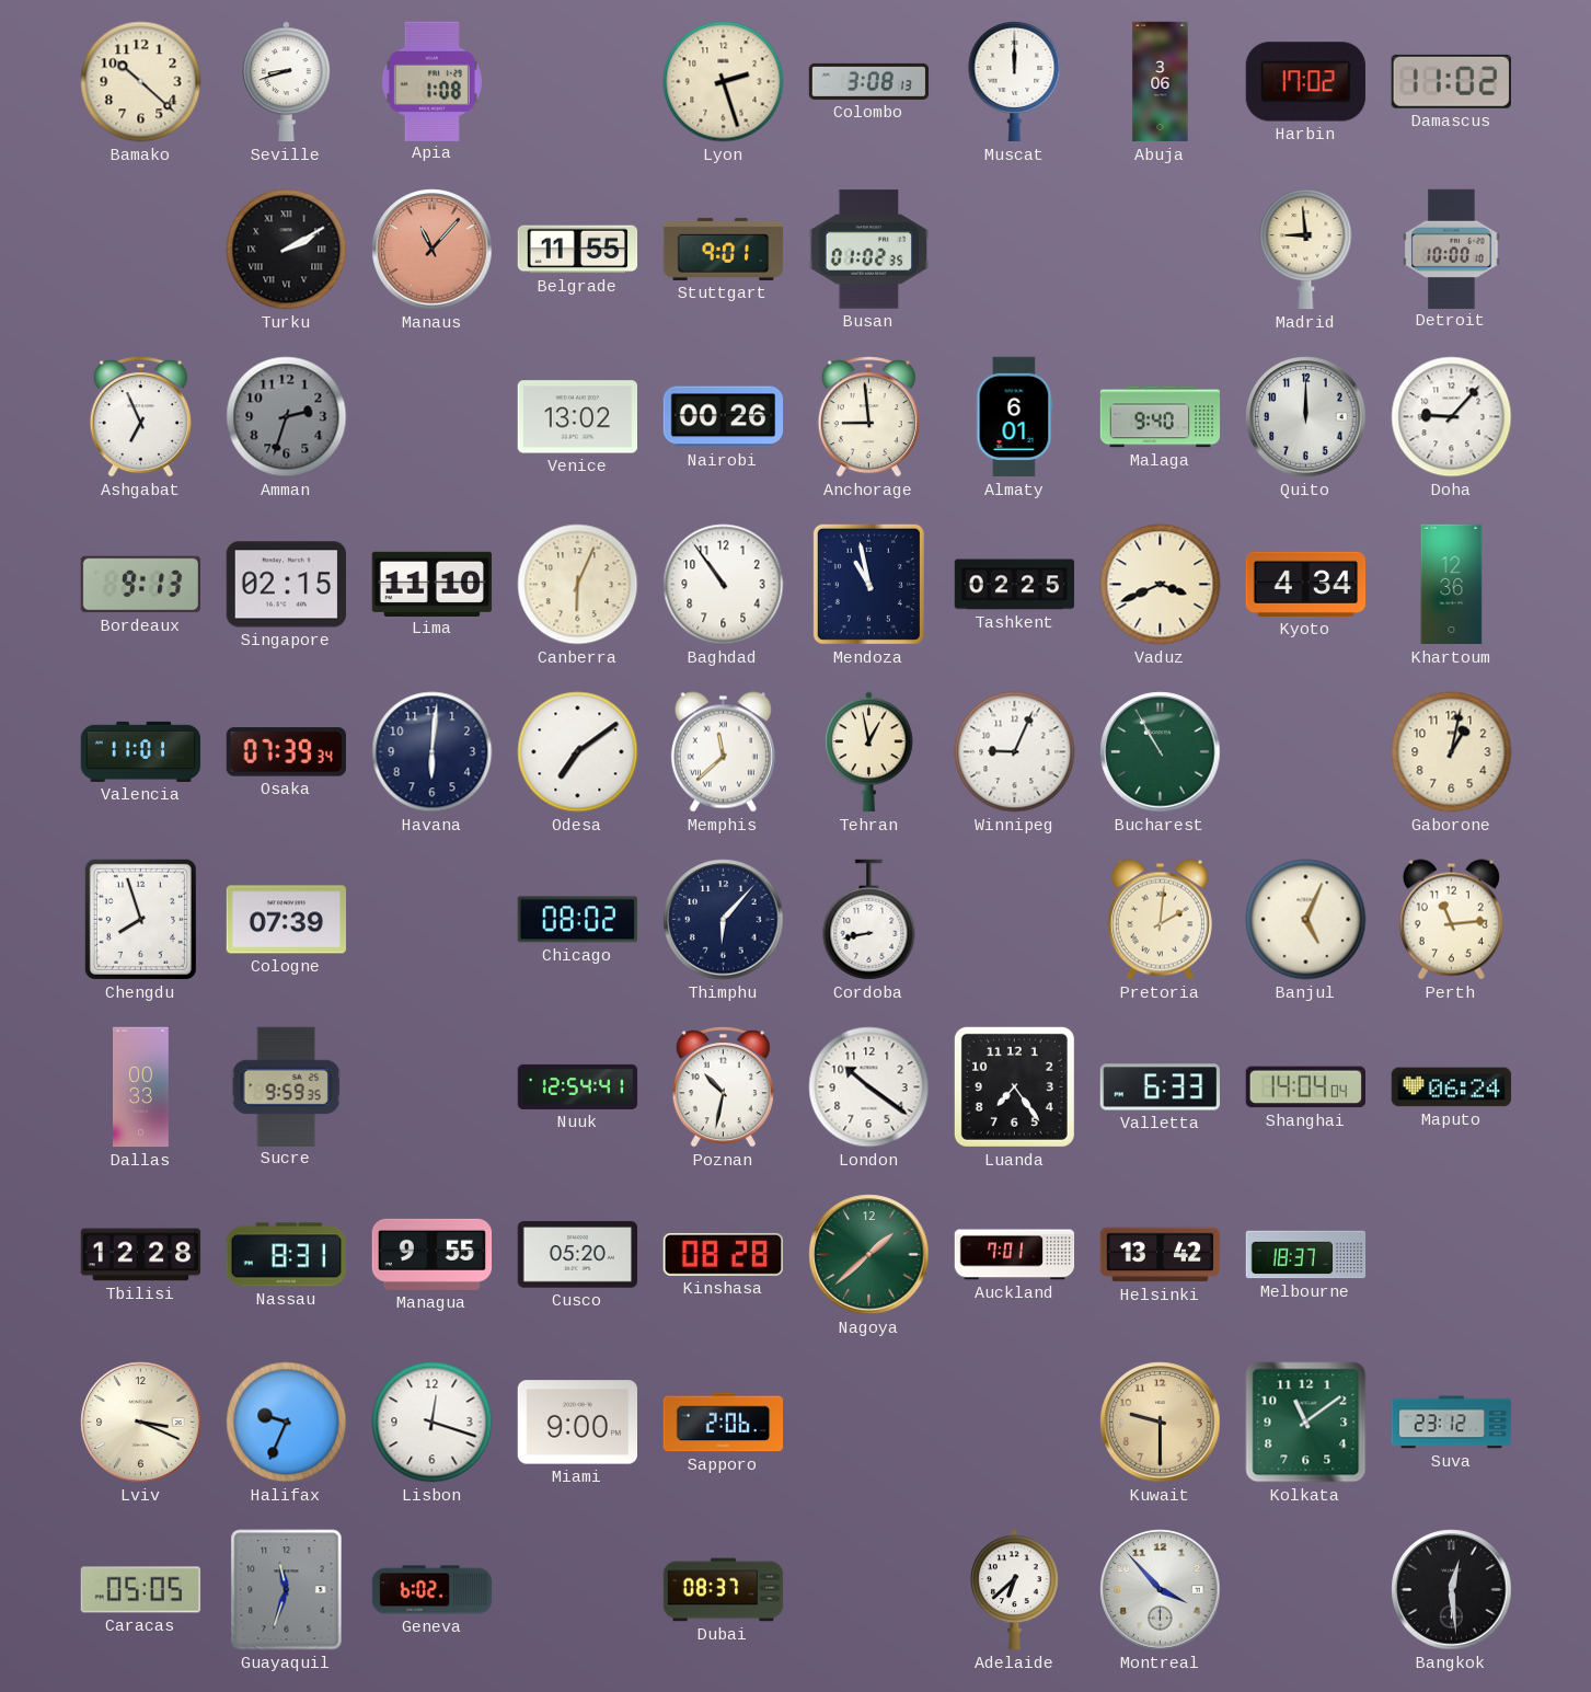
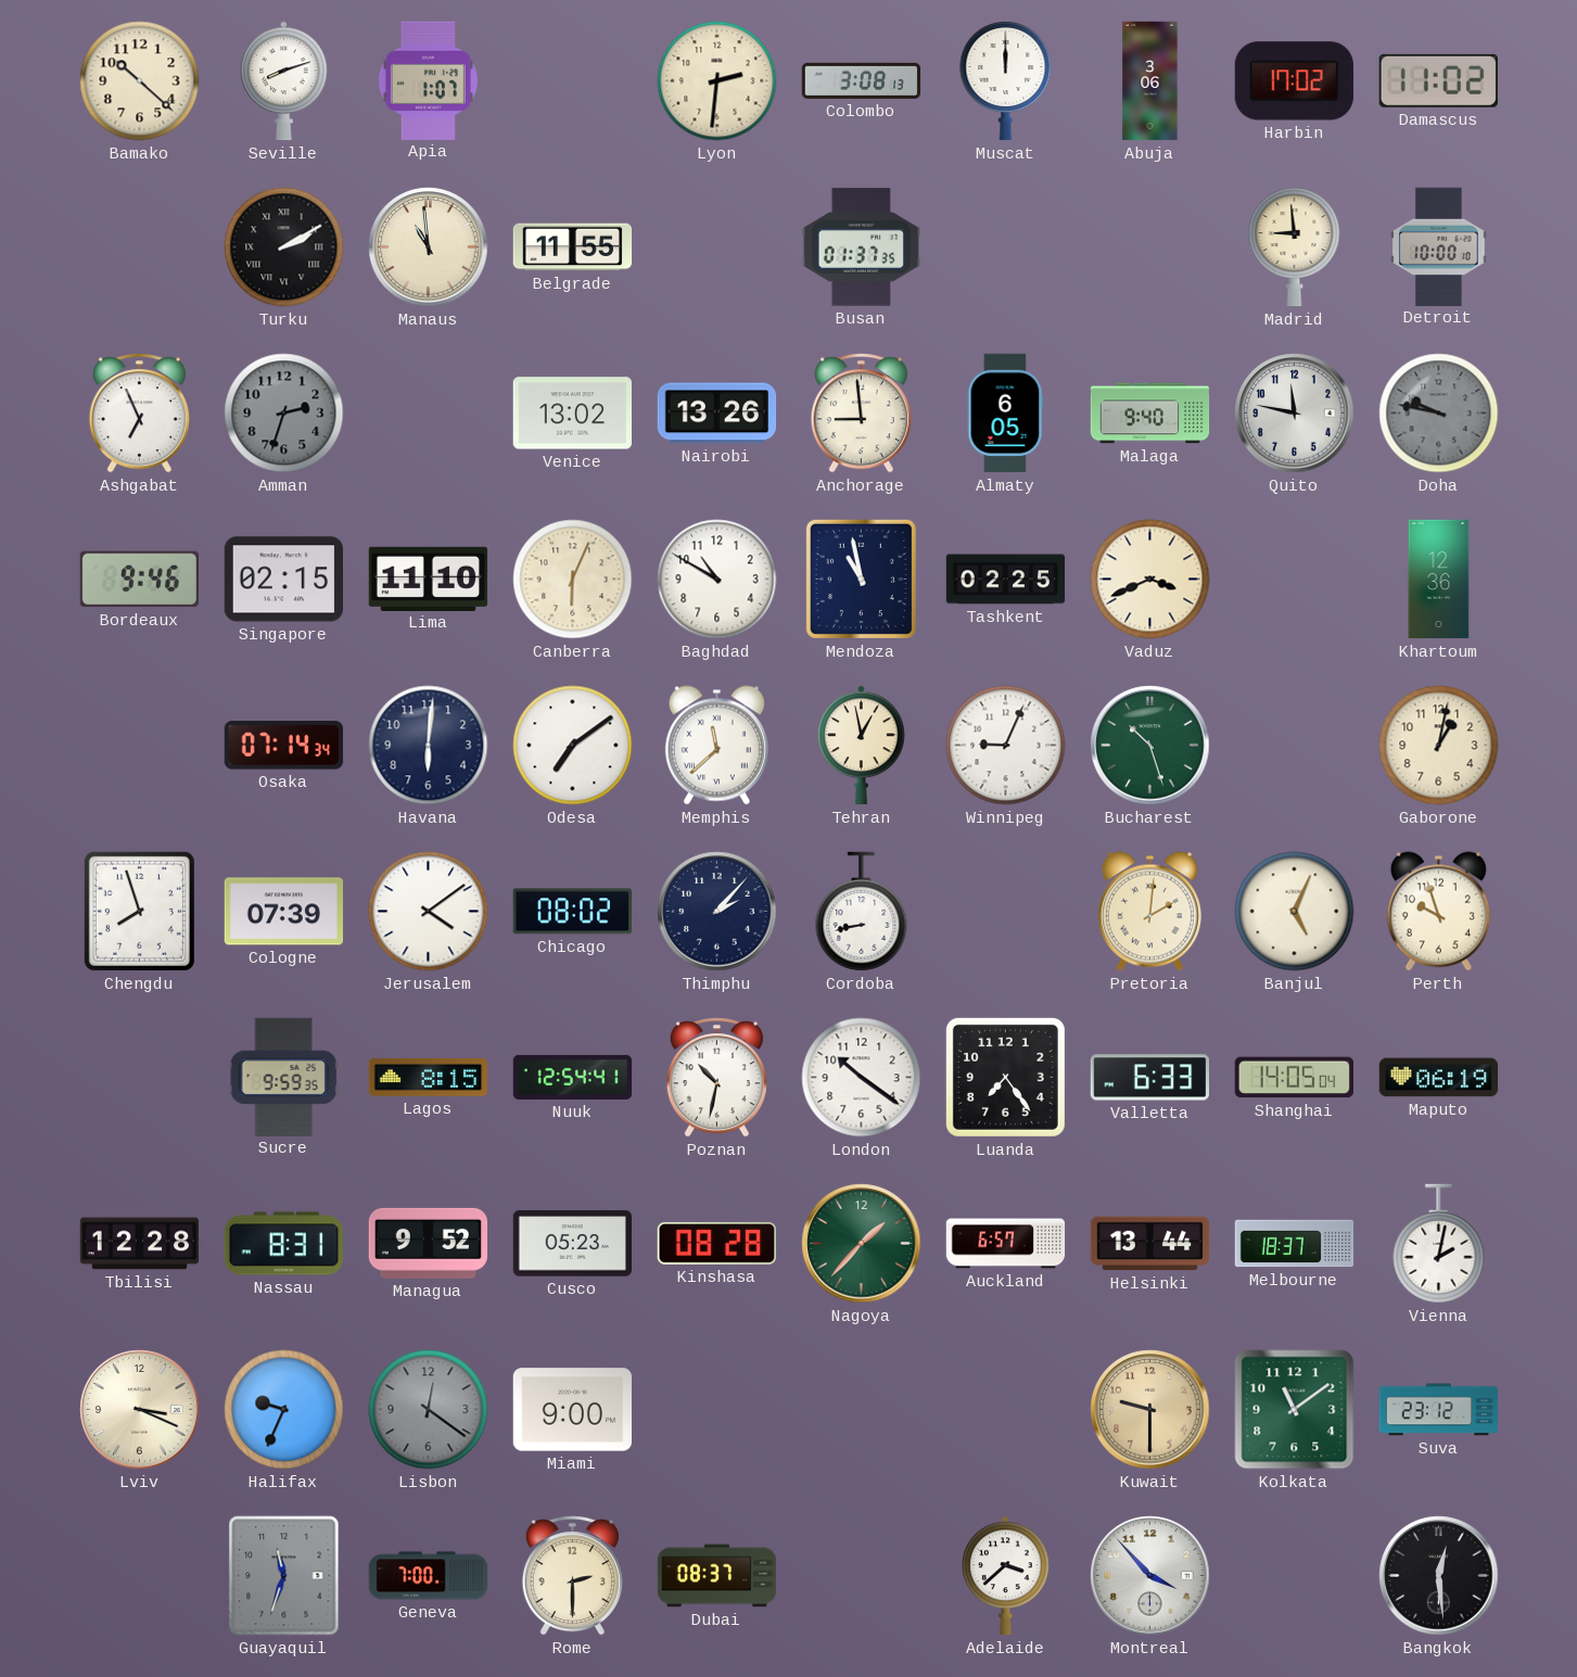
Seville: 8:42 -> 8:12 (284, 81)
Apia: 1:08 -> 1:07 (428, 80)
Lyon: 2:27 -> 2:31 (717, 81)
Manaus: 11:07 -> 10:59 (429, 247)
Manaus dial: salmon -> cream (429, 247)
Stuttgart: 9:01 -> none (724, 249)
Busan: 01:02 -> 01:37 (862, 247)
Nairobi: 00:26 -> 13:26 (717, 414)
Almaty: 6:01 -> 6:05 (1005, 414)
Quito: 12:00 -> 11:47 (1295, 414)
Doha: 9:07 -> 9:47 (1439, 414)
Doha dial: white -> grey (1439, 414)
Bordeaux: 9:13 -> 9:46 (139, 580)
Baghdad: 10:54 -> 10:50 (717, 580)
Kyoto: 4:34 -> none (1306, 584)
Valencia: 11:01 -> none (141, 751)
Osaka: 07:39 -> 07:14 (283, 746)
Bucharest: 10:55 -> 10:27 (1150, 746)
Jerusalem: none -> 4:09 (429, 912)
Thimphu: 6:07 -> 2:07 (717, 912)
Perth: 11:14 -> 9:57 (1438, 912)
Dallas: 00:33 -> none (141, 1087)
Lagos: none -> 8:15 (429, 1078)
Shanghai: 14:04 -> 14:05 (1294, 1078)
Maputo: 06:24 -> 06:19 (1439, 1078)
Managua: 9:55 -> 9:52 (429, 1243)
Cusco: 05:20 -> 05:23 (573, 1244)
Nagoya: 1:38 -> 1:37 (862, 1244)
Auckland: 7:01 -> 6:57 (1006, 1244)
Helsinki: 13:42 -> 13:44 (1150, 1244)
Vienna: none -> 2:02 (1439, 1244)
Lisbon: 12:18 -> 12:21 (429, 1410)
Lisbon dial: white -> grey (429, 1410)
Sapporo: 2:06 -> none (724, 1423)
Caracas: 05:05 -> none (141, 1590)
Geneva: 6:02 -> 7:00 (429, 1576)
Rome: none -> 2:30 (572, 1576)
Adelaide: 6:38 -> 3:38 (1006, 1576)
